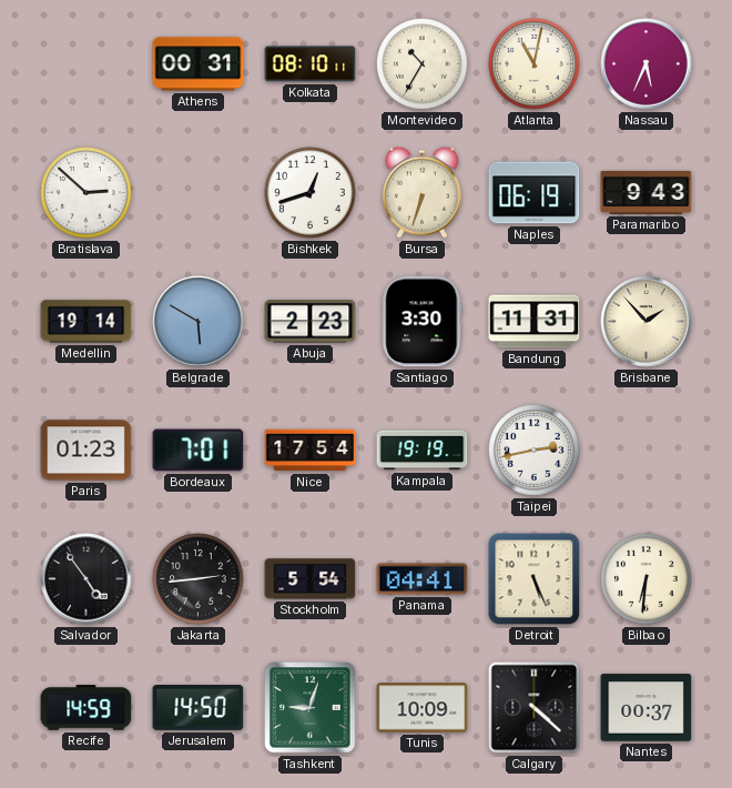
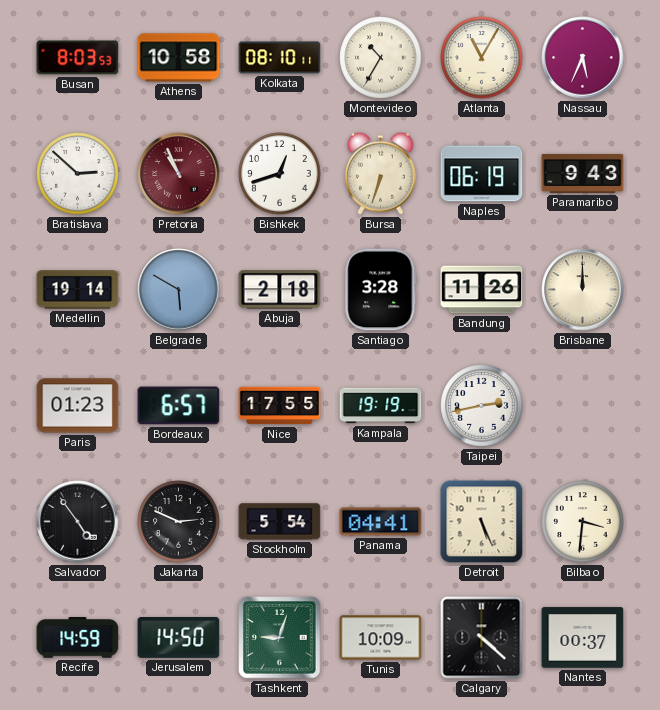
Busan: none -> 8:03 (78, 58)
Athens: 00:31 -> 10:58 (179, 58)
Atlanta: 11:02 -> 11:05 (482, 58)
Pretoria: none -> 10:56 (179, 174)
Abuja: 2:23 -> 2:18 (280, 290)
Santiago: 3:30 -> 3:28 (381, 290)
Bandung: 11:31 -> 11:26 (482, 290)
Brisbane: 1:53 -> 12:00 (583, 290)
Bordeaux: 7:01 -> 6:57 (179, 406)
Nice: 17:54 -> 17:55 (280, 406)
Jakarta: 2:44 -> 2:49 (179, 522)
Bilbao: 6:31 -> 3:31 (583, 522)
